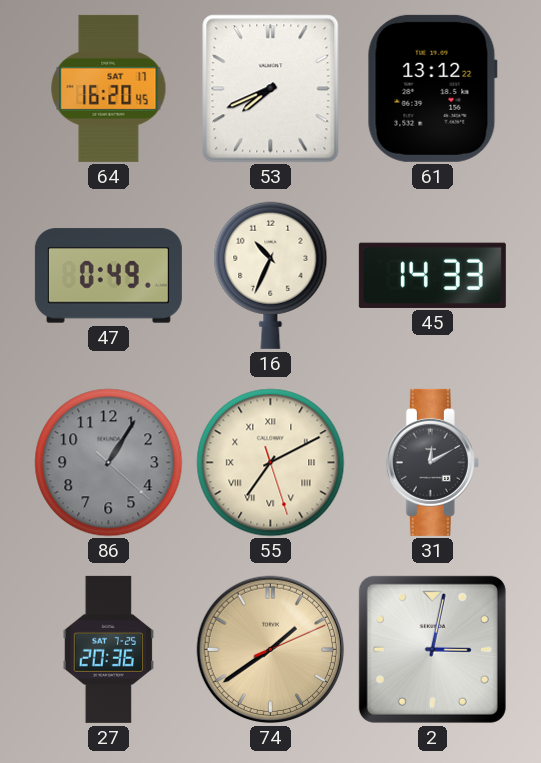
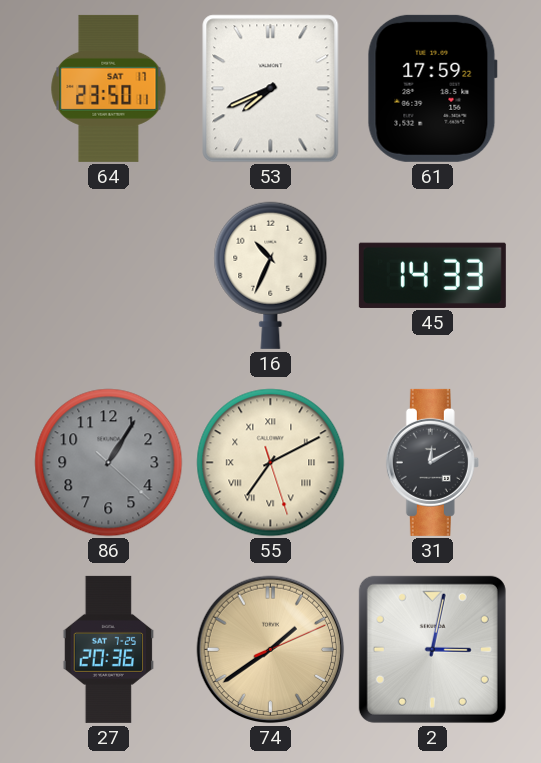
64: 16:20 -> 23:50 (109, 88)
61: 13:12 -> 17:59 (432, 88)
47: 0:49 -> none (108, 276)
